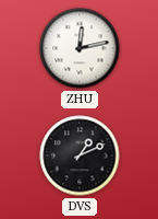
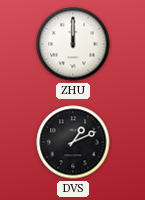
ZHU: 12:13 -> 12:00 (73, 44)
